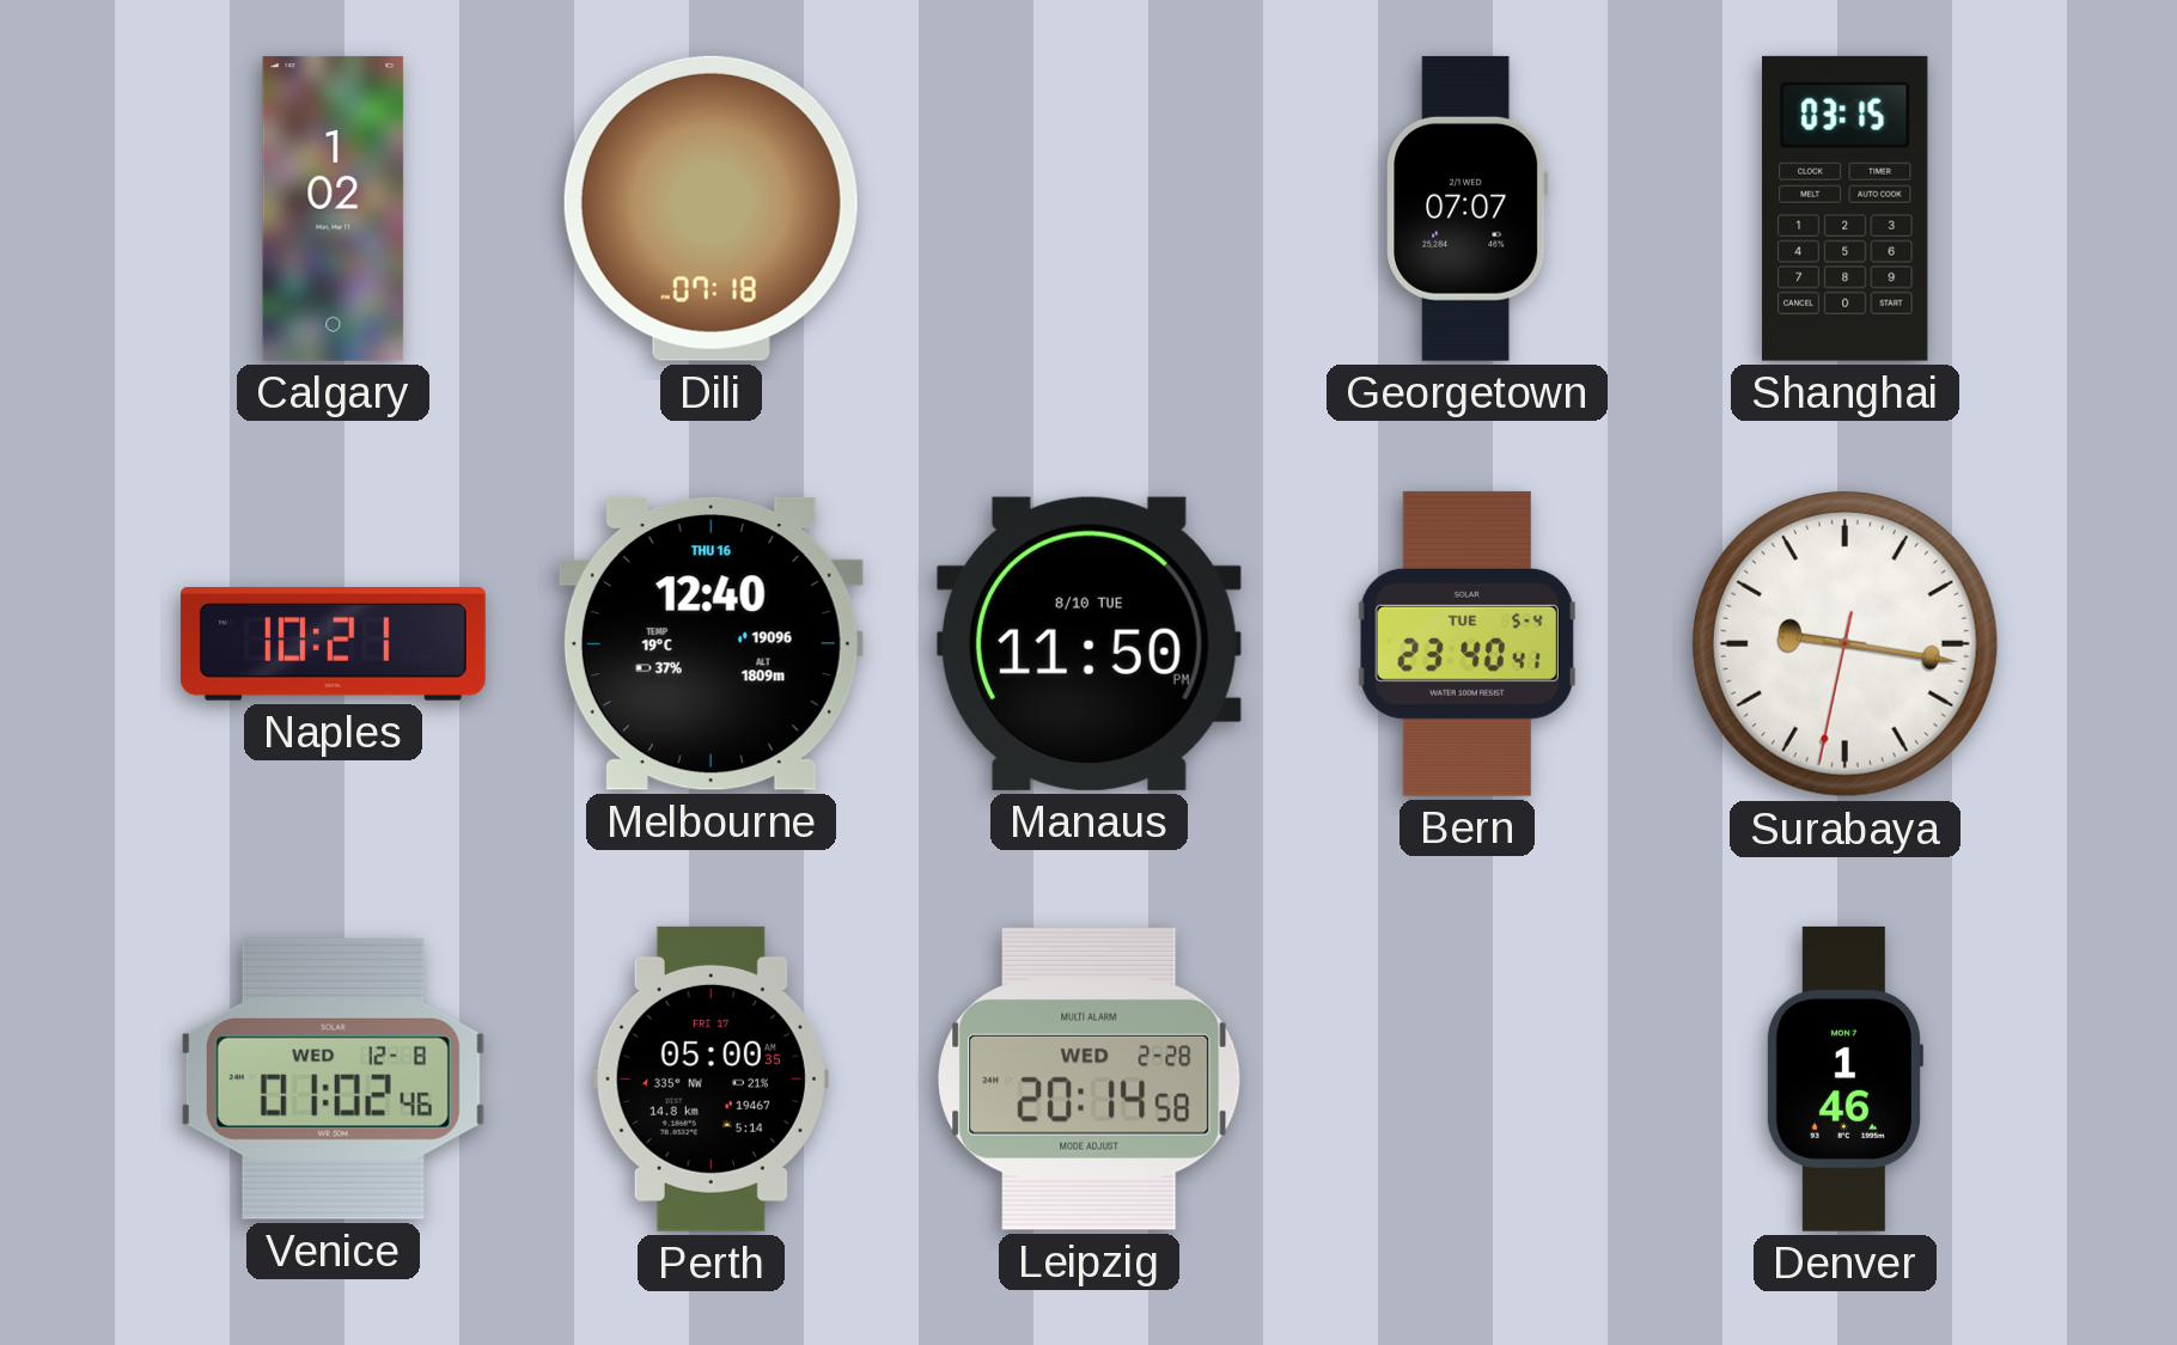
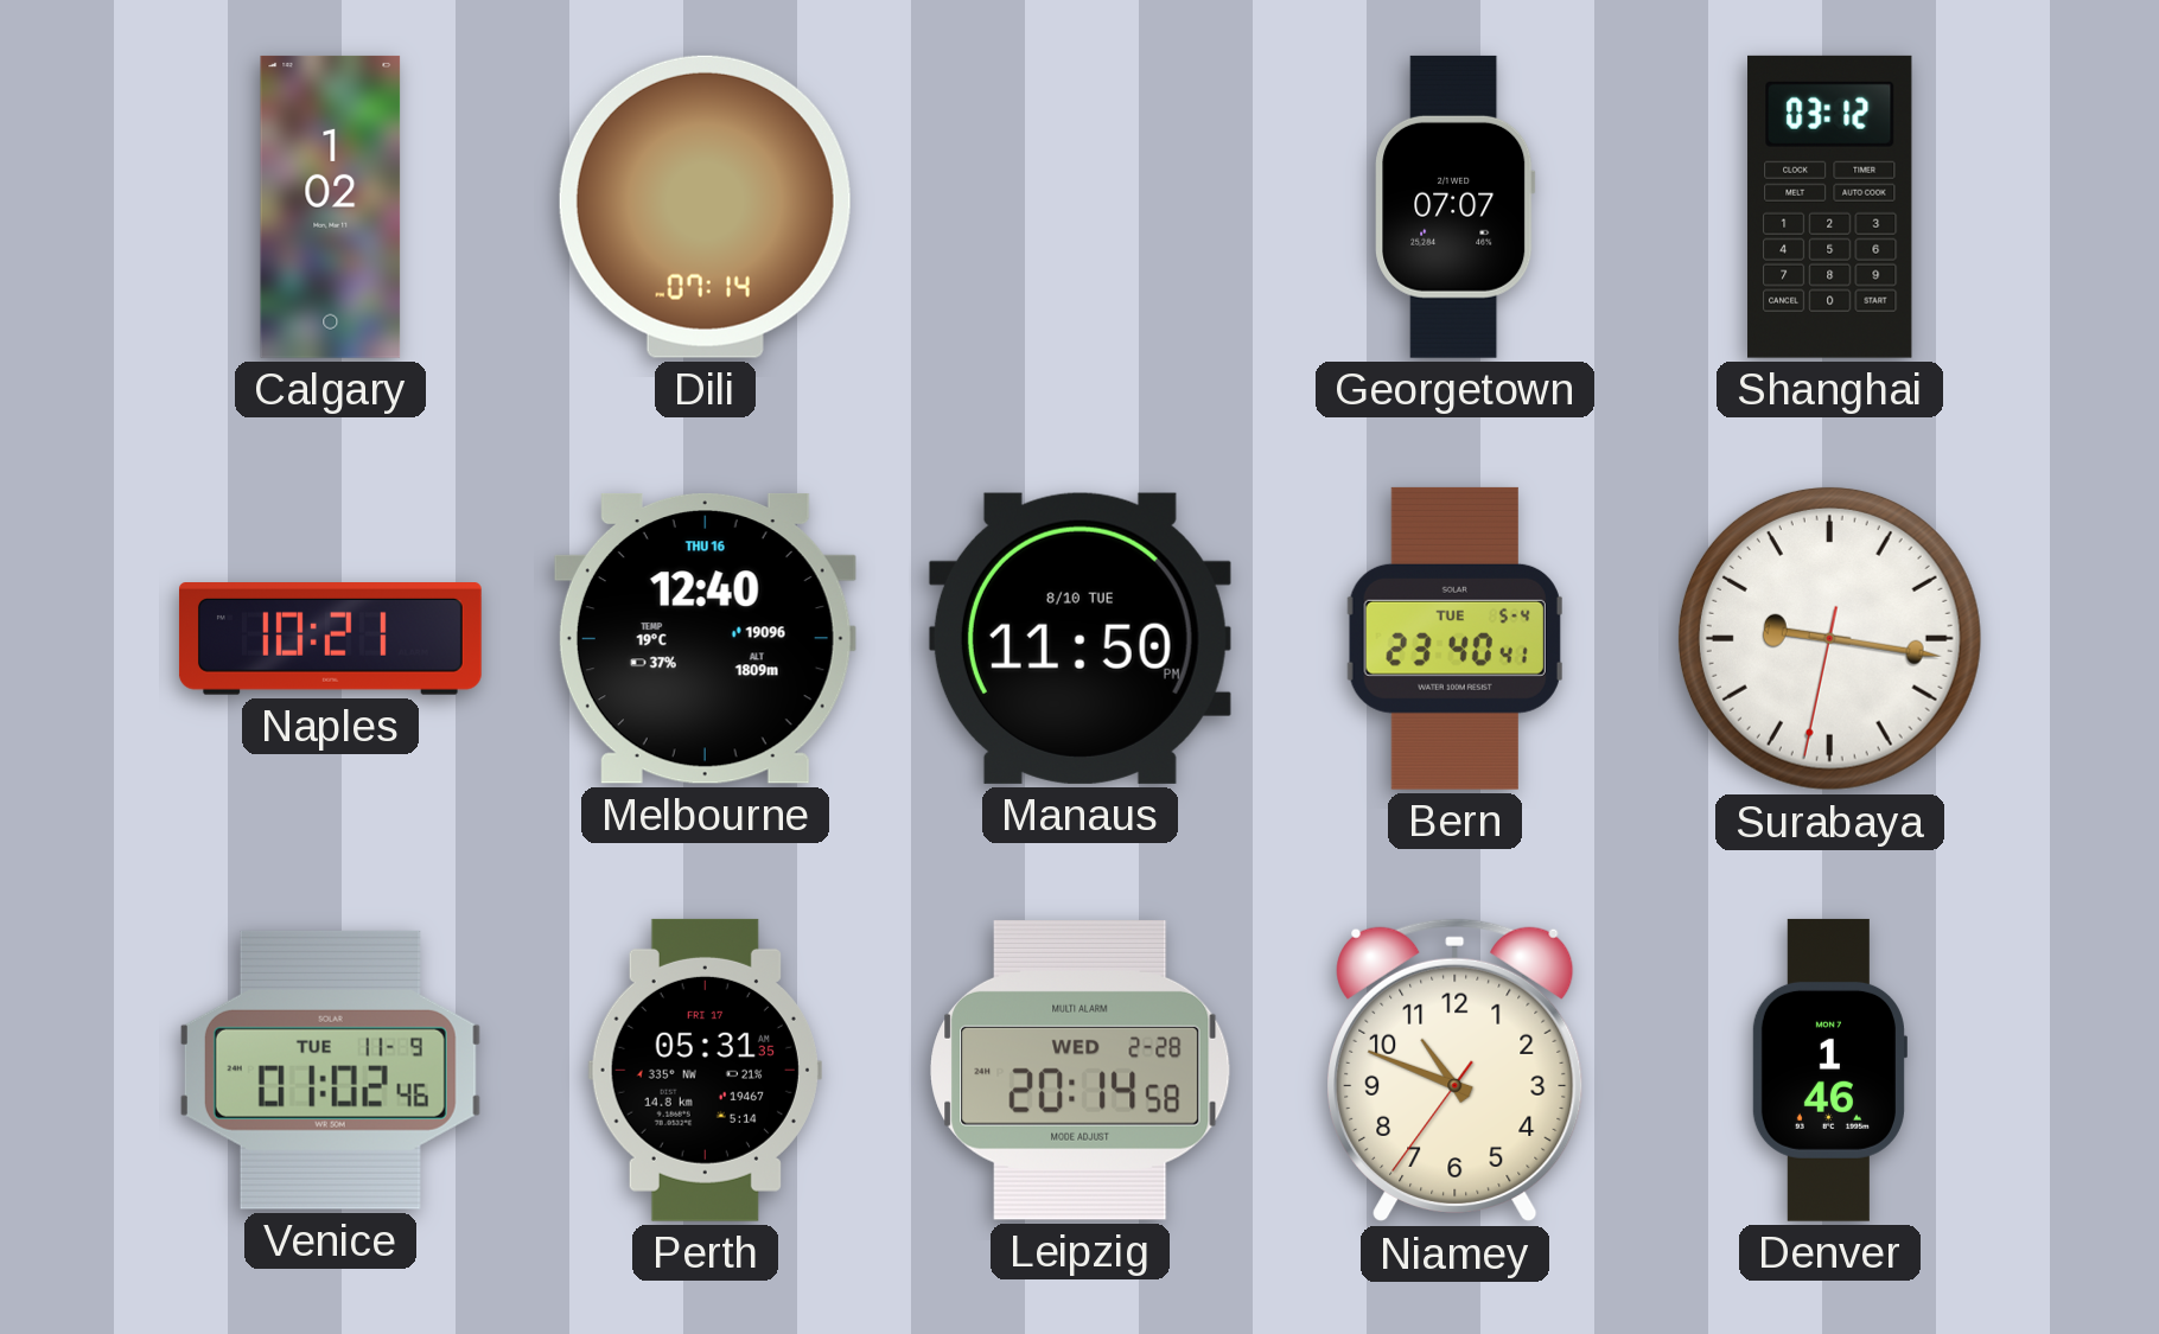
Dili: 07:18 -> 07:14 (705, 206)
Shanghai: 03:15 -> 03:12 (1830, 206)
Venice date: WED 12-8 -> TUE 11-9 (330, 1070)
Perth: 05:00 -> 05:31 (705, 1070)
Niamey: none -> 10:48 (1456, 1071)
